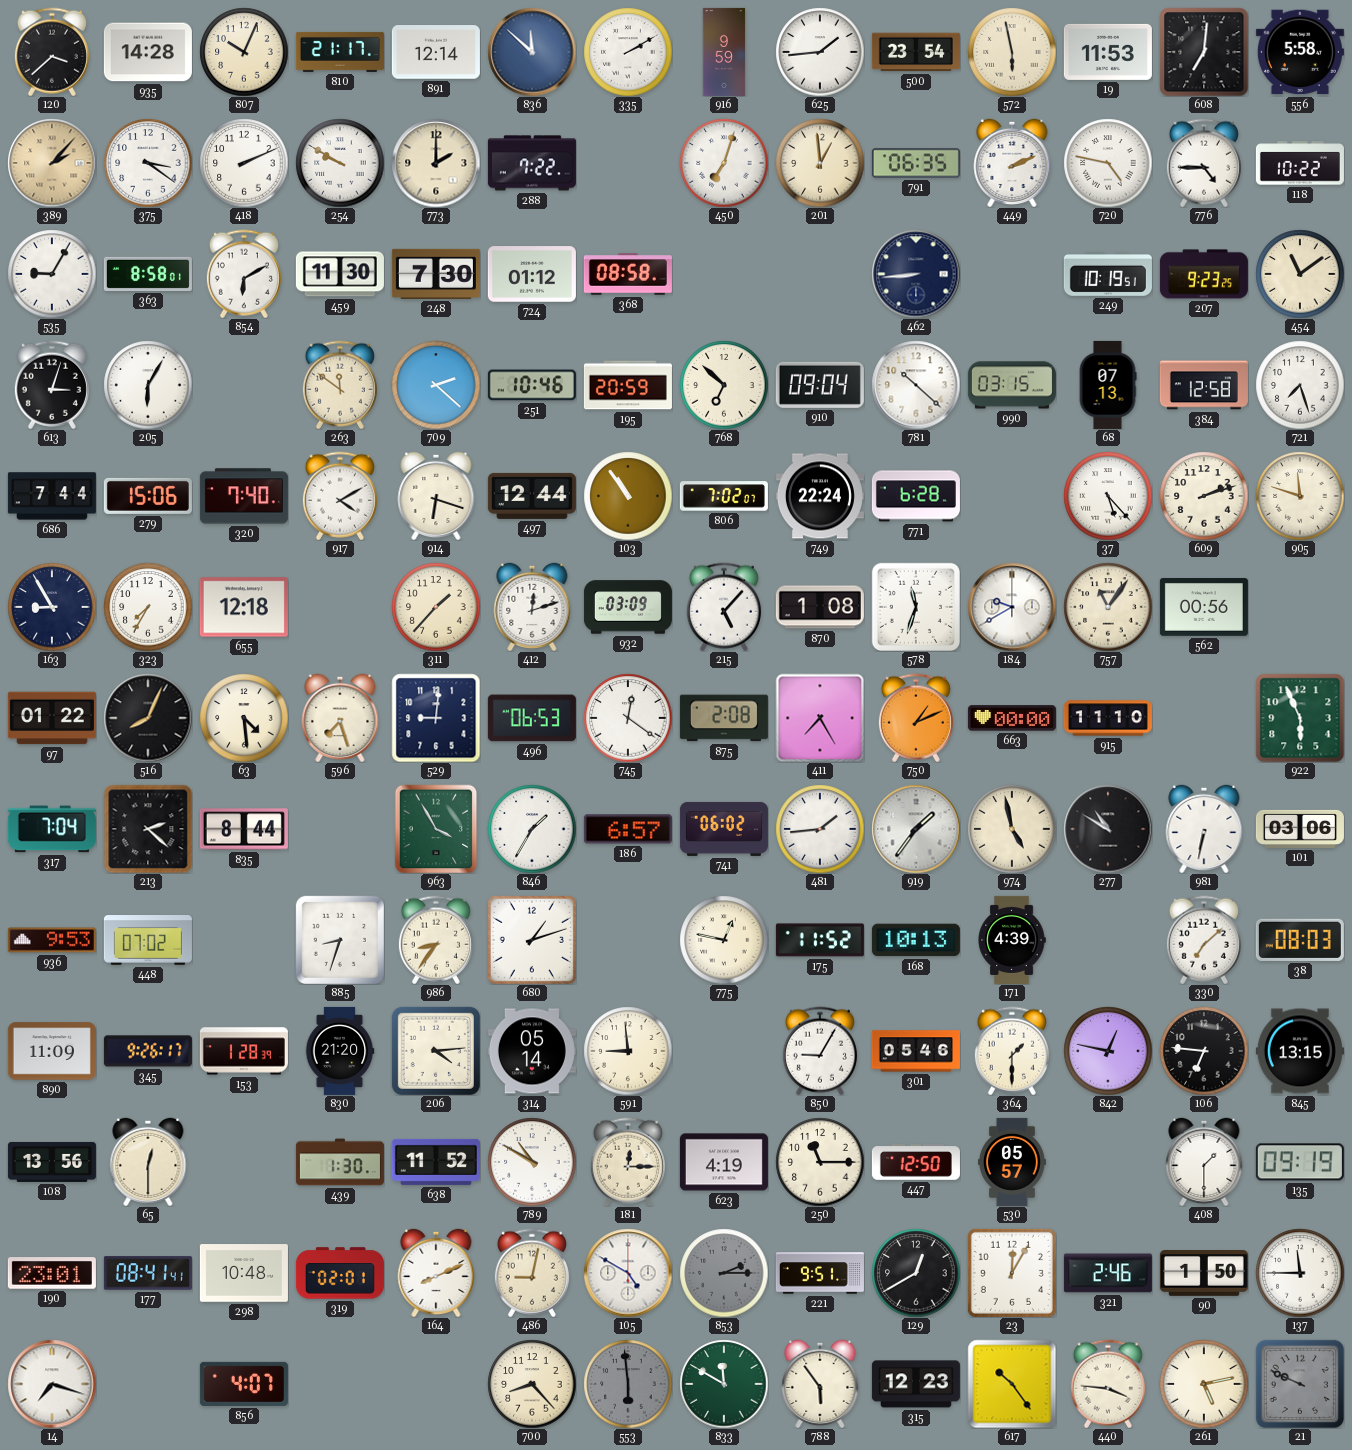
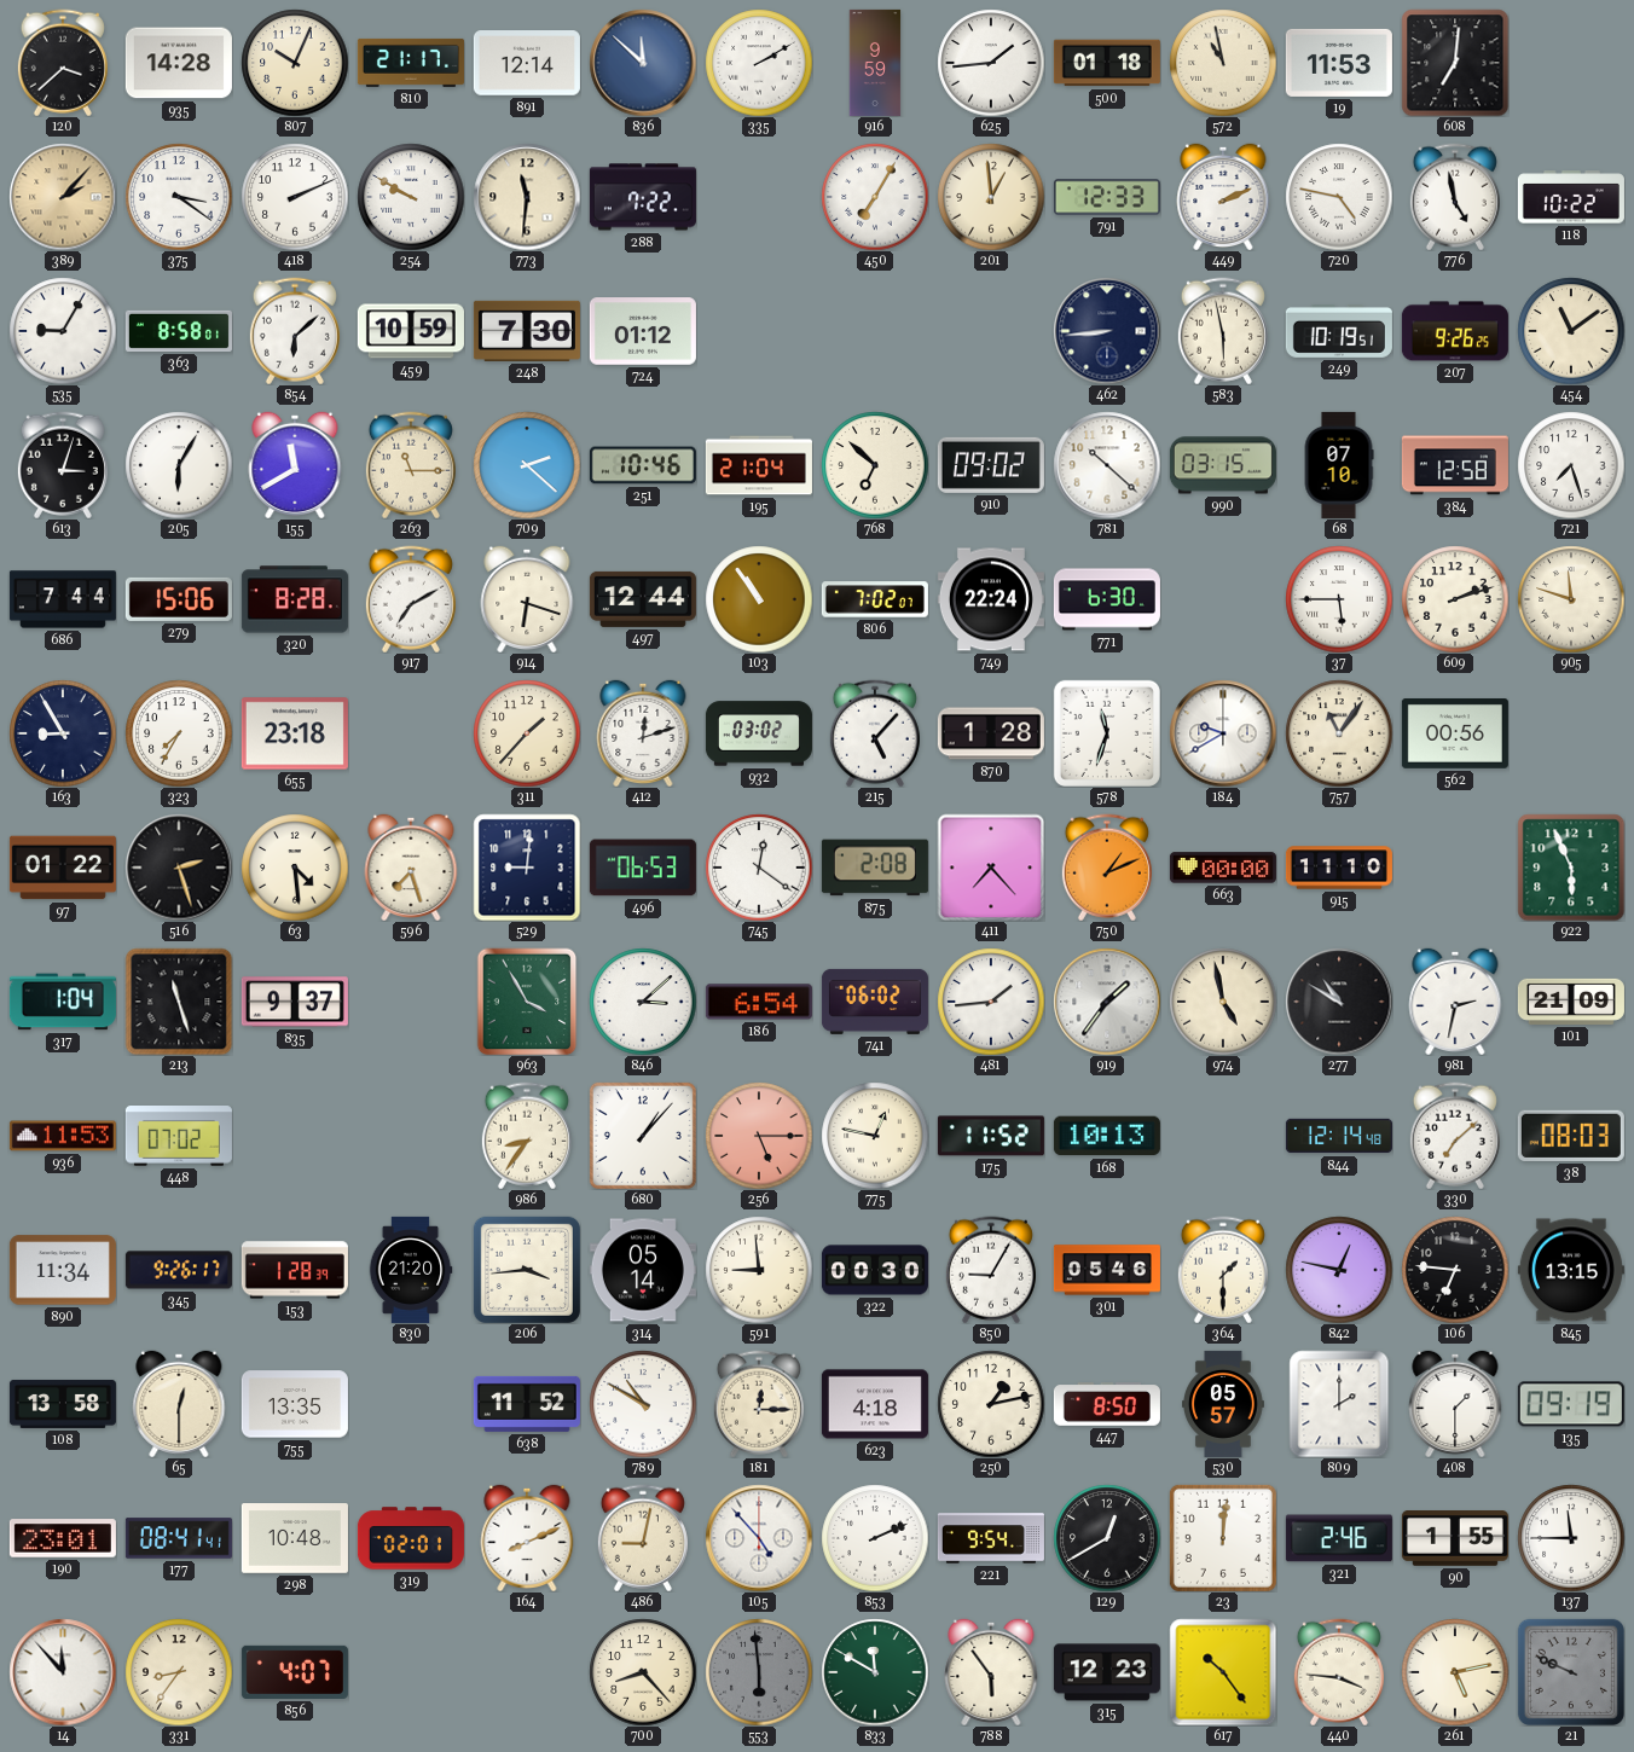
500: 23:54 -> 01:18 (1107, 63)
572: 5:58 -> 10:58 (1223, 63)
556: 5:58 -> none (1300, 52)
773: 2:00 -> 11:31 (527, 197)
450: 7:03 -> 7:05 (875, 197)
791: 06:35 -> 12:33 (1107, 197)
776: 4:45 -> 4:58 (1455, 197)
854: 6:10 -> 6:08 (295, 331)
459: 11:30 -> 10:59 (411, 331)
368: 08:58 -> none (628, 274)
583: none -> 5:58 (1223, 331)
207: 9:23 -> 9:26 (1455, 331)
155: none -> 11:40 (295, 464)
263: 11:51 -> 11:15 (411, 465)
195: 20:59 -> 21:04 (759, 465)
910: 09:04 -> 09:02 (991, 465)
68: 07:13 -> 07:10 (1339, 465)
320: 7:40 -> 8:28 (295, 599)
917: 4:10 -> 7:10 (411, 599)
771: 6:28 -> 6:30 (1107, 599)
37: 5:23 -> 5:45 (1339, 599)
655: 12:18 -> 23:18 (295, 733)
932: 03:09 -> 03:02 (759, 733)
870: 1:08 -> 1:28 (991, 733)
516: 8:04 -> 2:27 (179, 868)
411: 7:25 -> 7:23 (991, 868)
317: 7:04 -> 1:04 (63, 1002)
213: 2:22 -> 11:27 (179, 1002)
835: 8:44 -> 9:37 (295, 1002)
846: 1:35 -> 3:08 (643, 1002)
186: 6:57 -> 6:54 (759, 1002)
981: 6:32 -> 2:32 (1455, 1000)
101: 03:06 -> 21:09 (1571, 1002)
936: 9:53 -> 11:53 (63, 1136)
885: 8:33 -> none (340, 940)
680: 1:12 -> 1:07 (643, 1136)
256: none -> 5:15 (759, 1136)
171: 4:39 -> none (1012, 940)
844: none -> 12:14 (1339, 1136)
890: 11:09 -> 11:34 (63, 1270)
206: 4:14 -> 3:44 (527, 1270)
322: none -> 00:30 (875, 1270)
108: 13:56 -> 13:58 (63, 1404)
755: none -> 13:35 (295, 1404)
439: 1:30 -> none (340, 1162)
623: 4:19 -> 4:18 (875, 1404)
250: 11:15 -> 1:13 (991, 1404)
447: 12:50 -> 8:50 (1107, 1404)
809: none -> 2:00 (1339, 1404)
105: 4:50 -> 4:53 (759, 1538)
853: 2:15 -> 2:11 (875, 1538)
853 dial: grey -> white (875, 1538)
221: 9:51 -> 9:54 (991, 1538)
23: 12:05 -> 12:01 (1223, 1538)
90: 1:50 -> 1:55 (1455, 1538)
14: 7:18 -> 11:53 (63, 1672)
331: none -> 8:36 (179, 1672)
